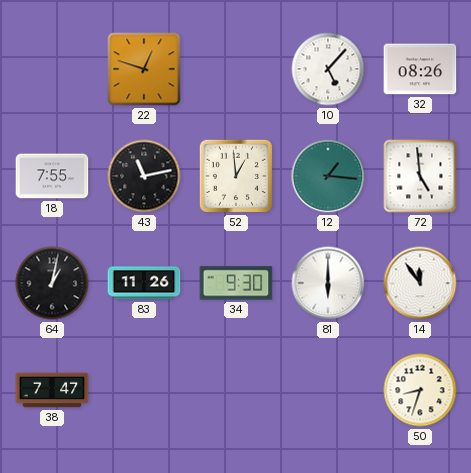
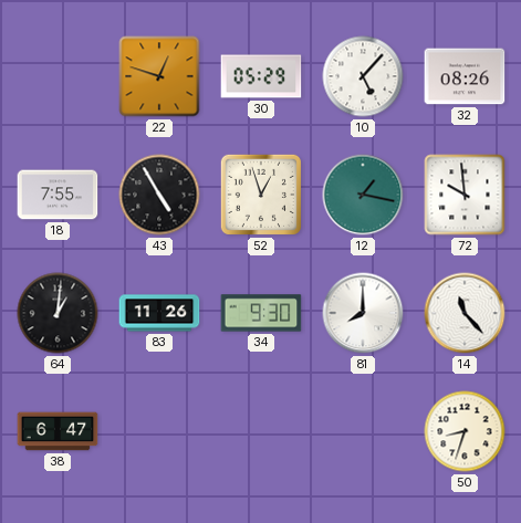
30: none -> 05:29 (261, 76)
43: 11:13 -> 4:55 (159, 195)
52: 12:59 -> 12:57 (261, 195)
12: 1:16 -> 1:17 (363, 195)
72: 4:59 -> 9:59 (465, 195)
64: 1:02 -> 1:01 (58, 313)
81: 6:00 -> 8:00 (363, 313)
14: 11:54 -> 11:23 (465, 313)
38: 7:47 -> 6:47 (58, 431)
